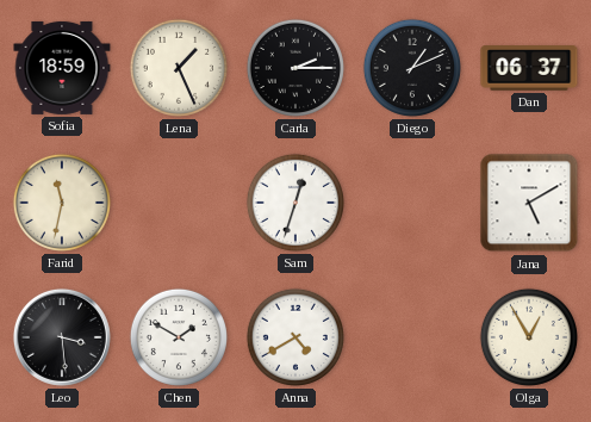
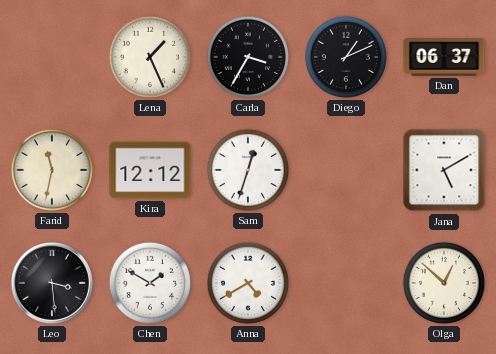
Sofia: 18:59 -> none (62, 68)
Carla: 2:15 -> 3:35 (248, 57)
Kira: none -> 12:12 (150, 170)
Olga: 12:55 -> 12:52 (444, 283)
